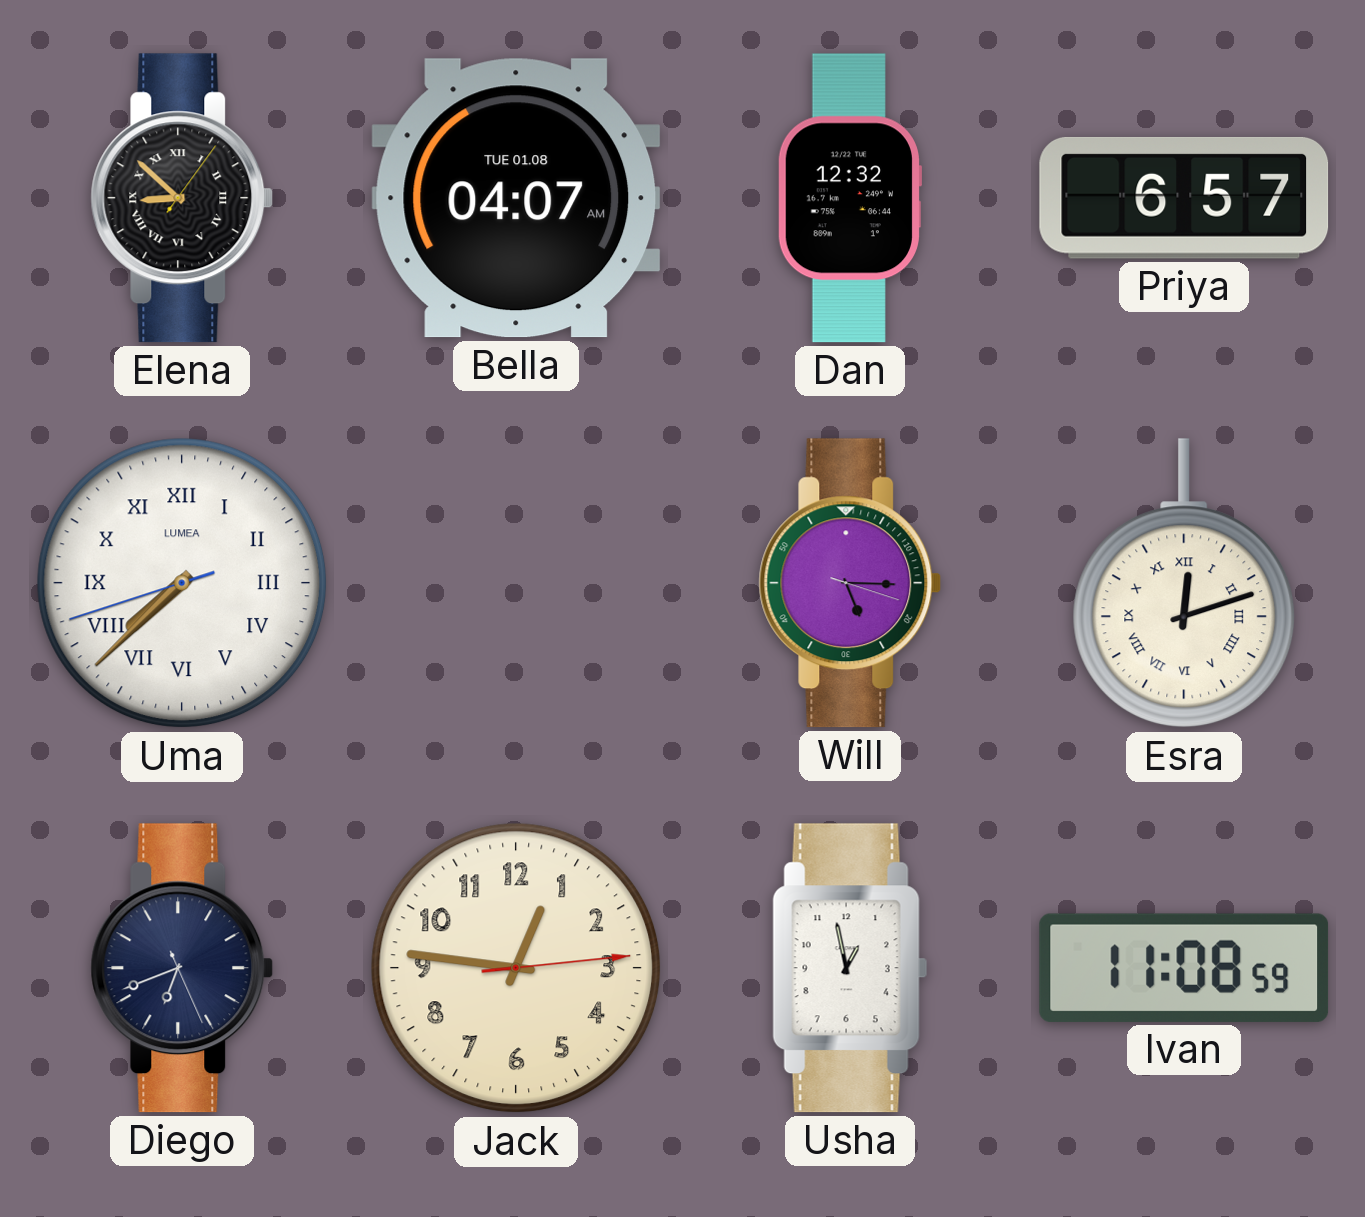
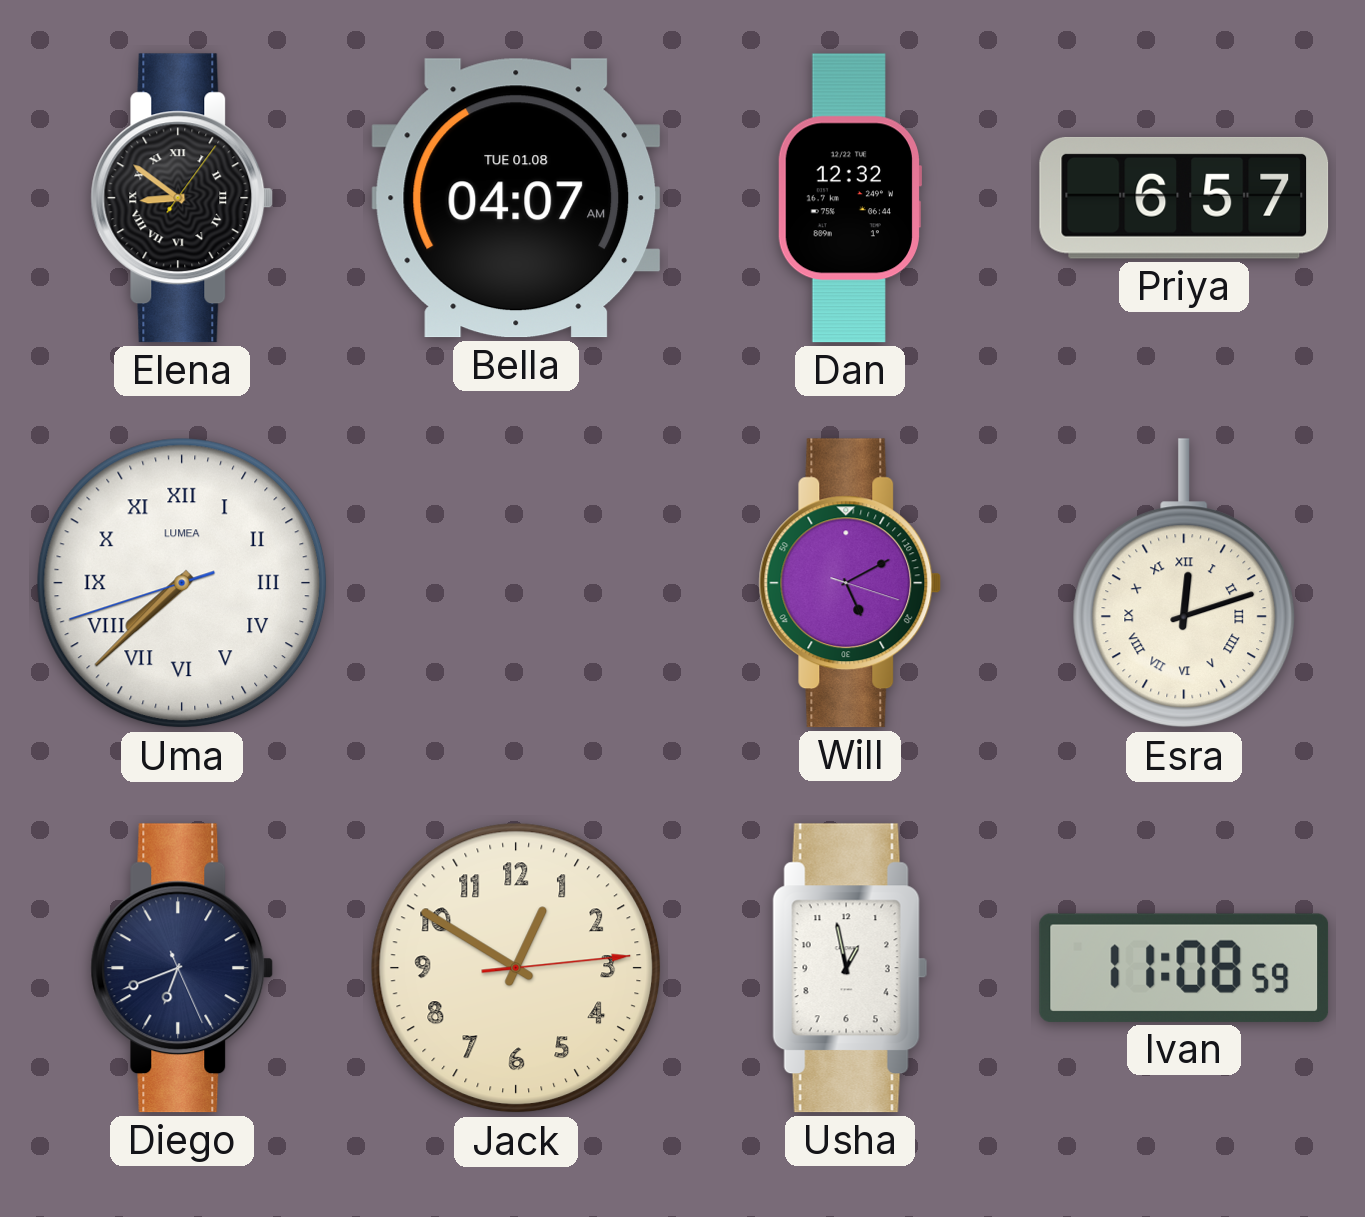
Elena: 8:52 -> 8:51 (182, 198)
Will: 5:15 -> 5:10 (850, 583)
Jack: 12:46 -> 12:50 (516, 968)
